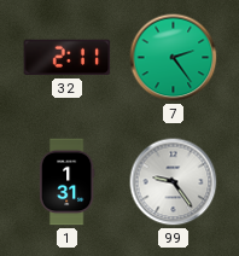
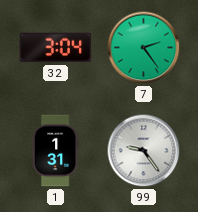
32: 2:11 -> 3:04 (56, 48)
